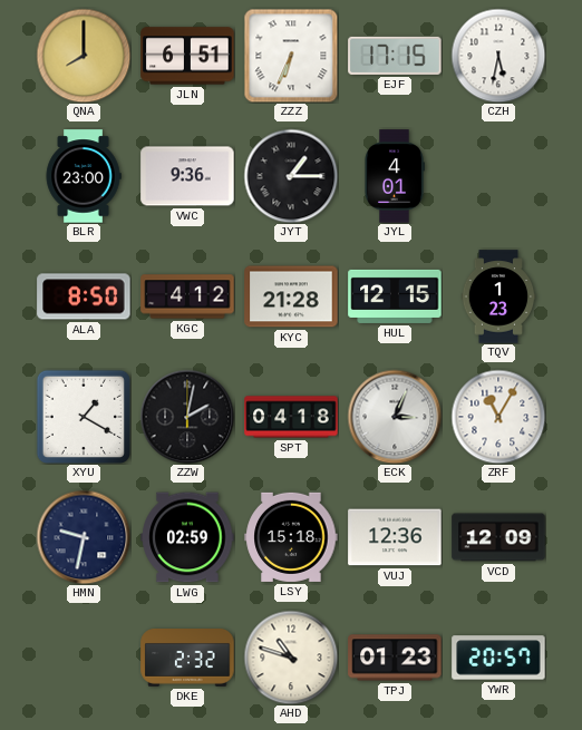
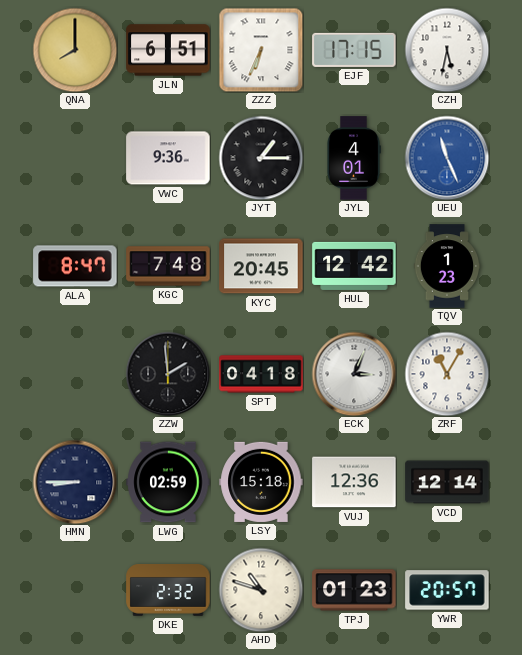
BLR: 23:00 -> none (84, 176)
UEU: none -> 11:26 (447, 158)
ALA: 8:50 -> 8:47 (75, 266)
KGC: 4:12 -> 7:48 (168, 266)
KYC: 21:28 -> 20:45 (261, 266)
HUL: 12:15 -> 12:42 (354, 266)
XYU: 1:20 -> none (83, 416)
ZZW: 2:02 -> 1:59 (168, 374)
HMN: 9:32 -> 8:45 (75, 482)
VCD: 12:09 -> 12:14 (447, 482)
